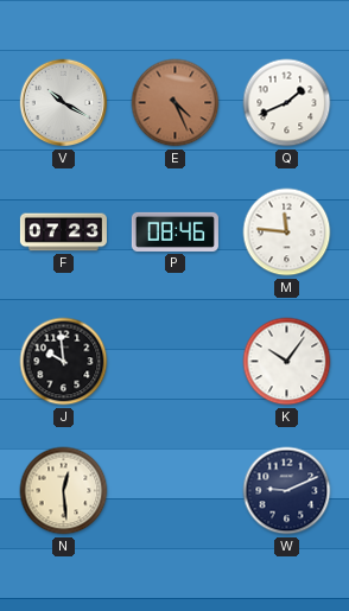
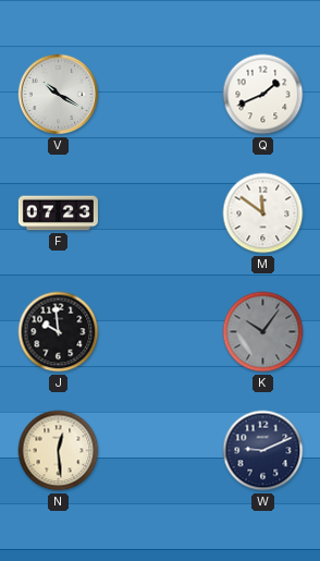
E: 4:26 -> none (176, 103)
P: 08:46 -> none (174, 231)
M: 11:46 -> 11:51 (263, 214)
K dial: white -> grey (263, 332)
